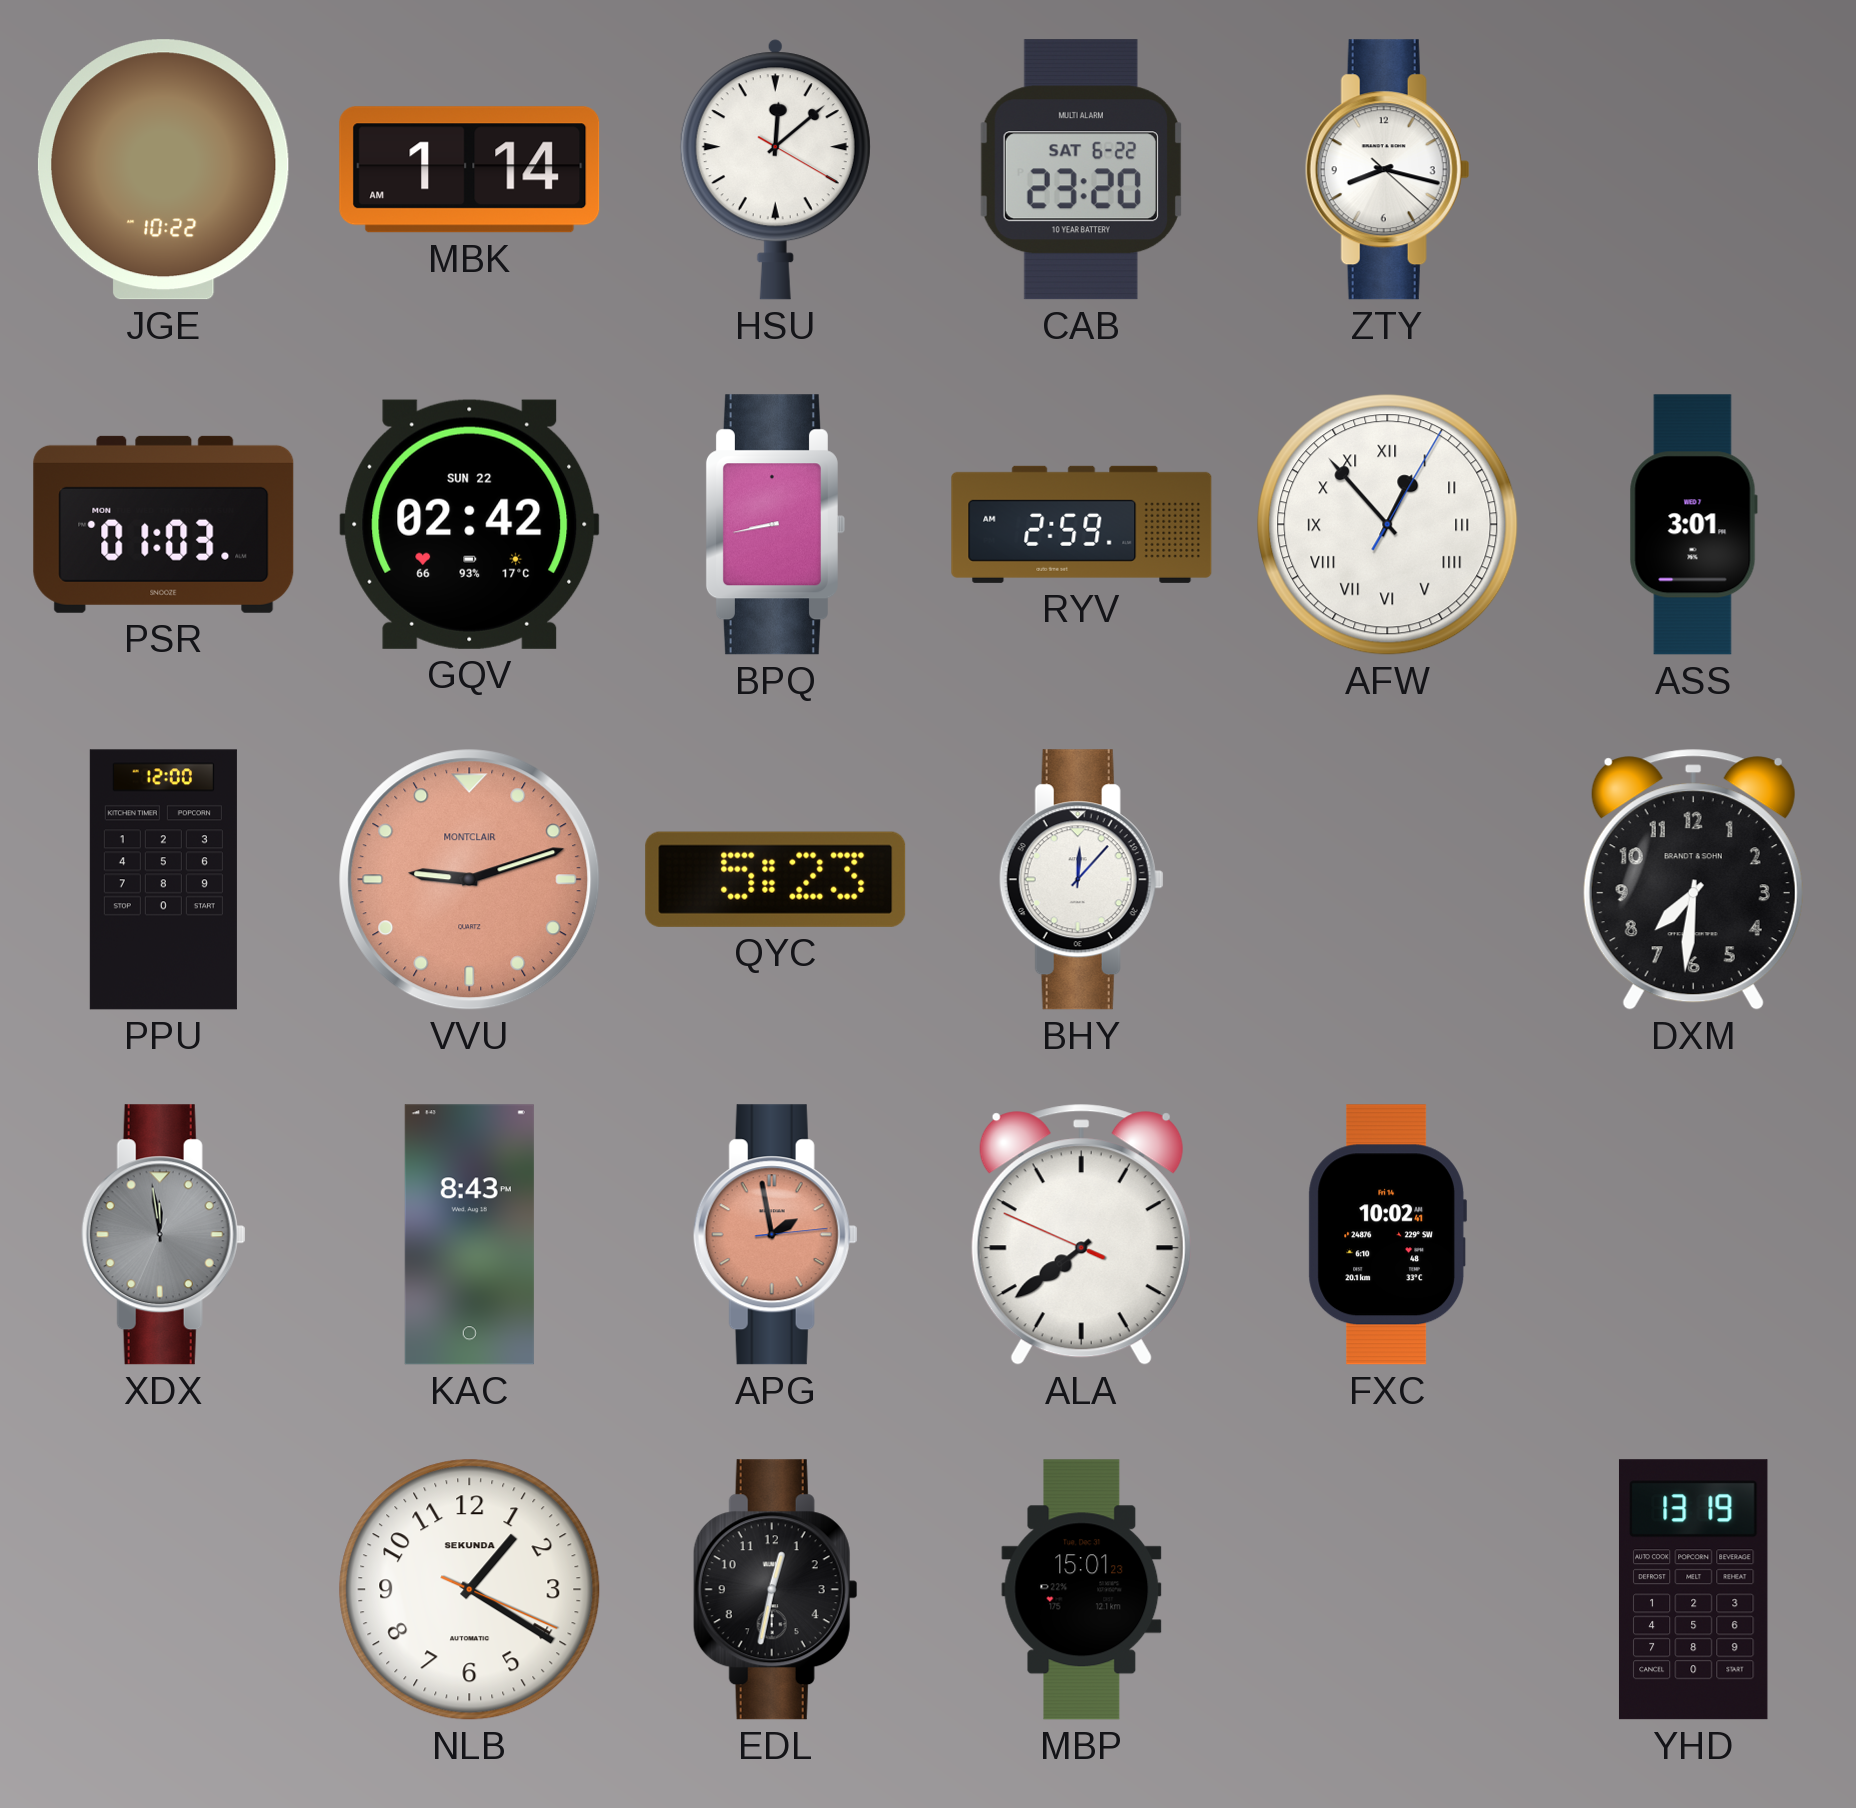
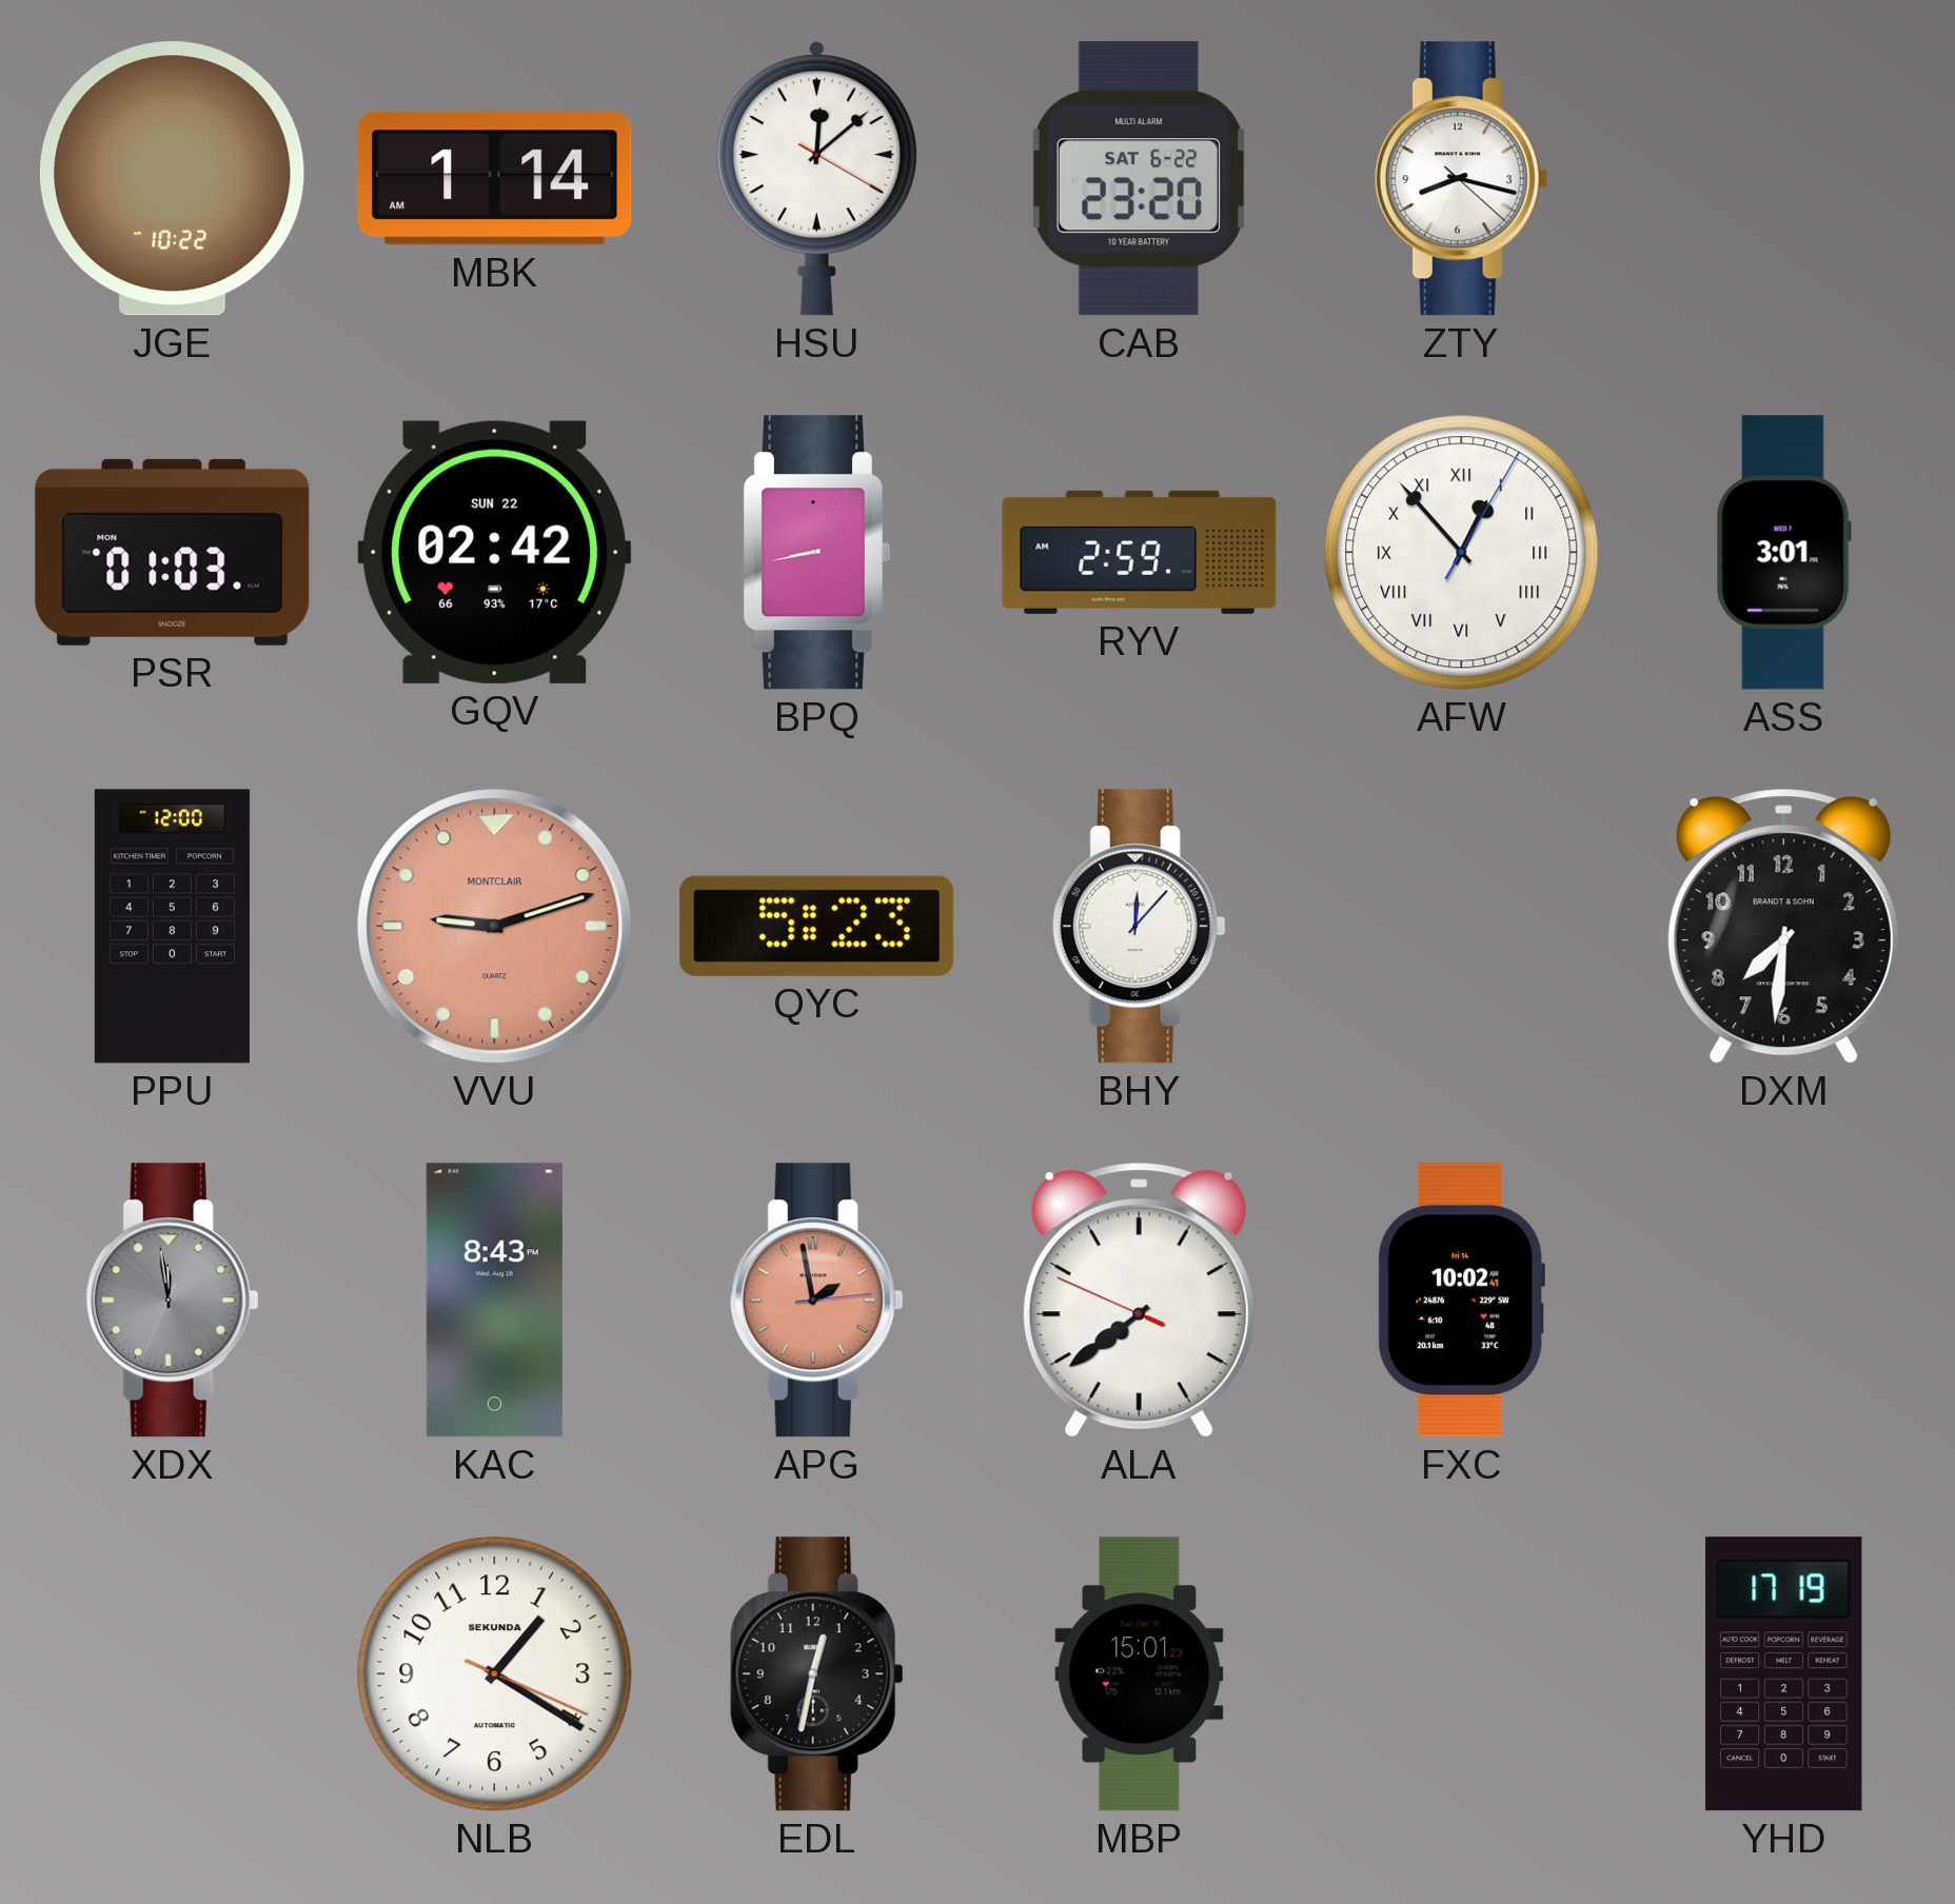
YHD: 13:19 -> 17:19 (1783, 1674)
